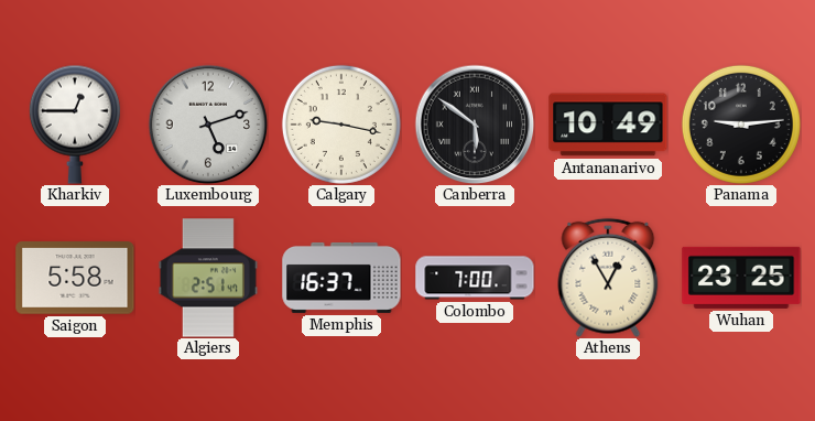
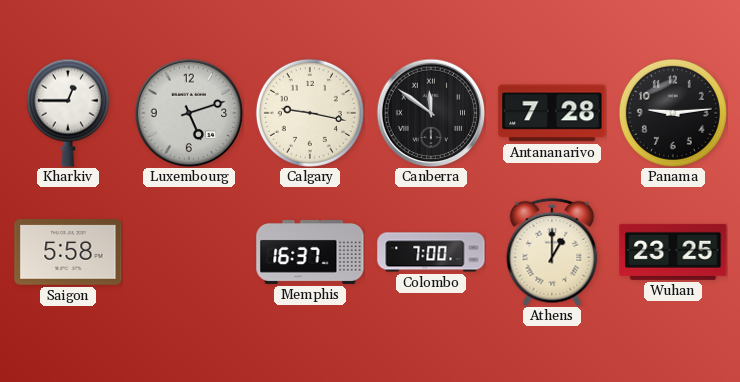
Canberra: 5:51 -> 11:51 (431, 113)
Antananarivo: 10:49 -> 7:28 (552, 113)
Algiers: 2:51 -> none (208, 278)
Athens: 12:55 -> 1:00 (552, 252)
